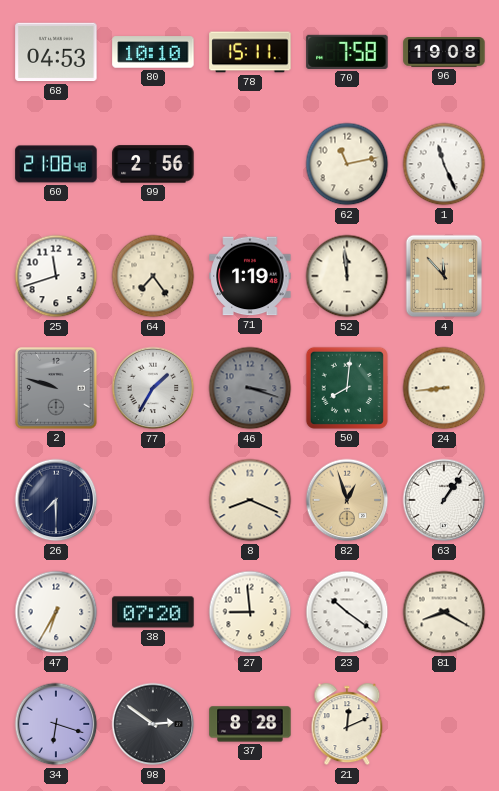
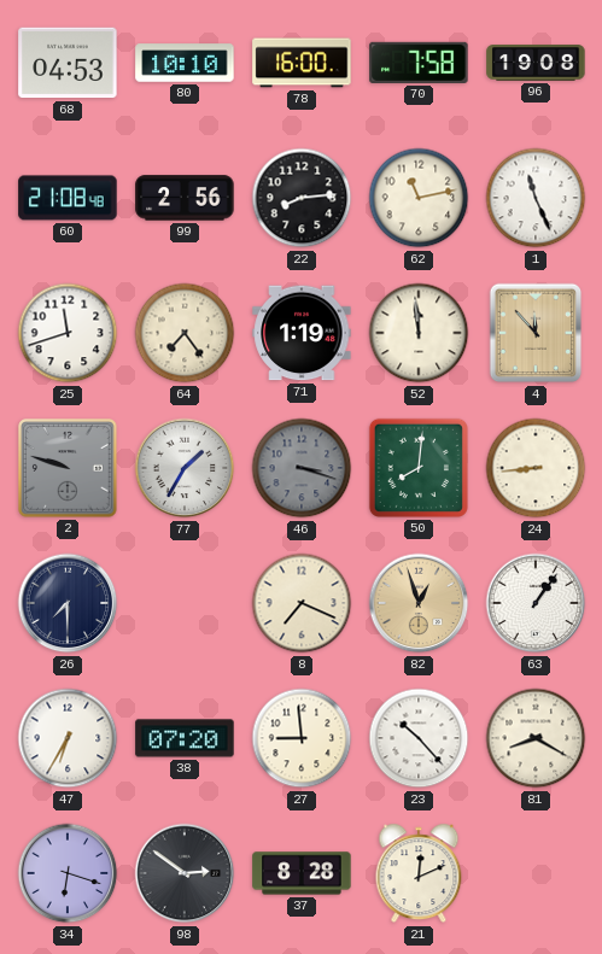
78: 15:11 -> 16:00 (302, 63)
22: none -> 8:14 (302, 198)
8: 8:19 -> 7:19 (302, 603)
23: 10:21 -> 10:23 (419, 738)
